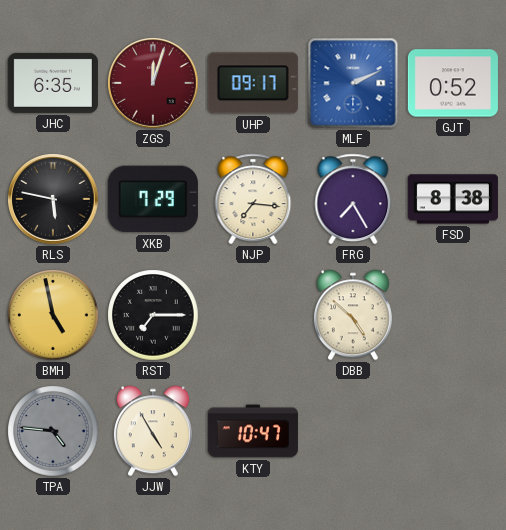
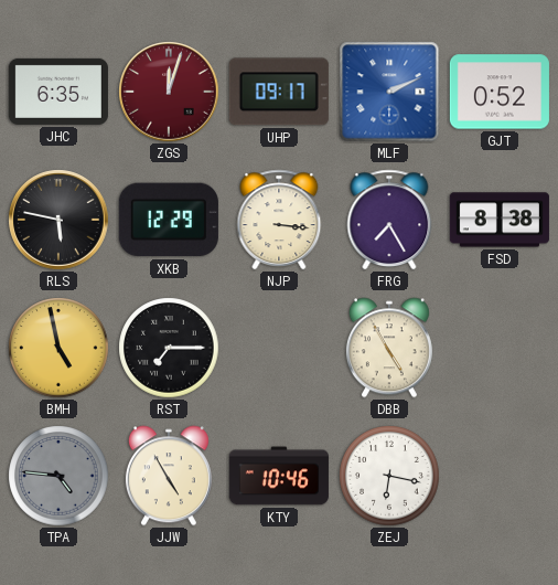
XKB: 7:29 -> 12:29 (169, 220)
NJP: 7:16 -> 3:16 (279, 220)
DBB: 4:52 -> 4:55 (389, 348)
KTY: 10:47 -> 10:46 (279, 476)
ZEJ: none -> 6:17 (389, 476)
